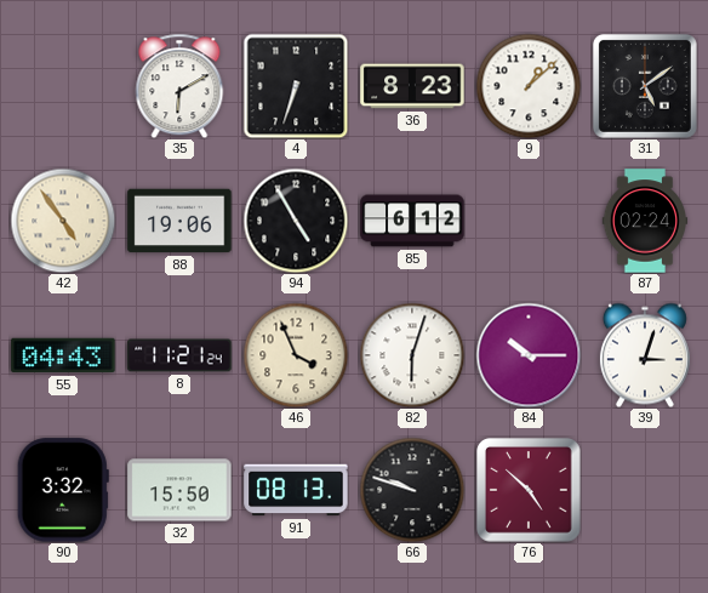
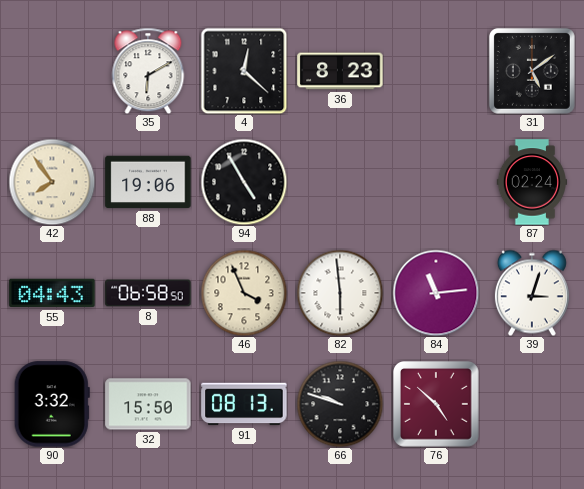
4: 6:33 -> 12:22 (244, 71)
9: 1:08 -> none (529, 86)
42: 4:54 -> 7:54 (52, 182)
85: 6:12 -> none (412, 221)
8: 11:21 -> 06:58 (148, 293)
82: 6:03 -> 5:59 (340, 293)
84: 10:15 -> 11:14 (436, 293)
